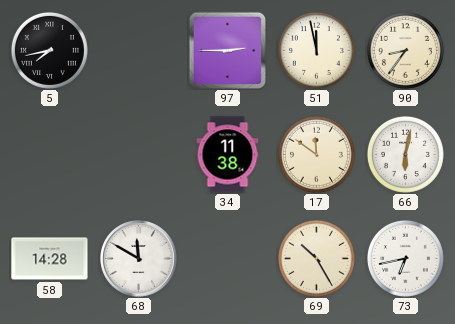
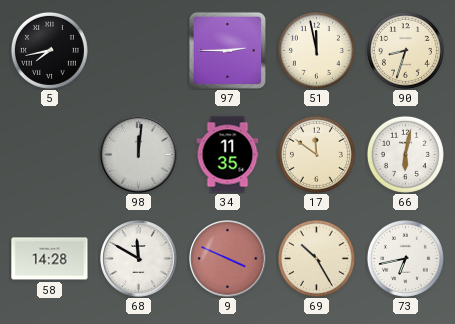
90: 8:36 -> 8:33 (405, 50)
98: none -> 12:01 (139, 155)
34: 11:38 -> 11:35 (228, 155)
9: none -> 3:49 (228, 259)
